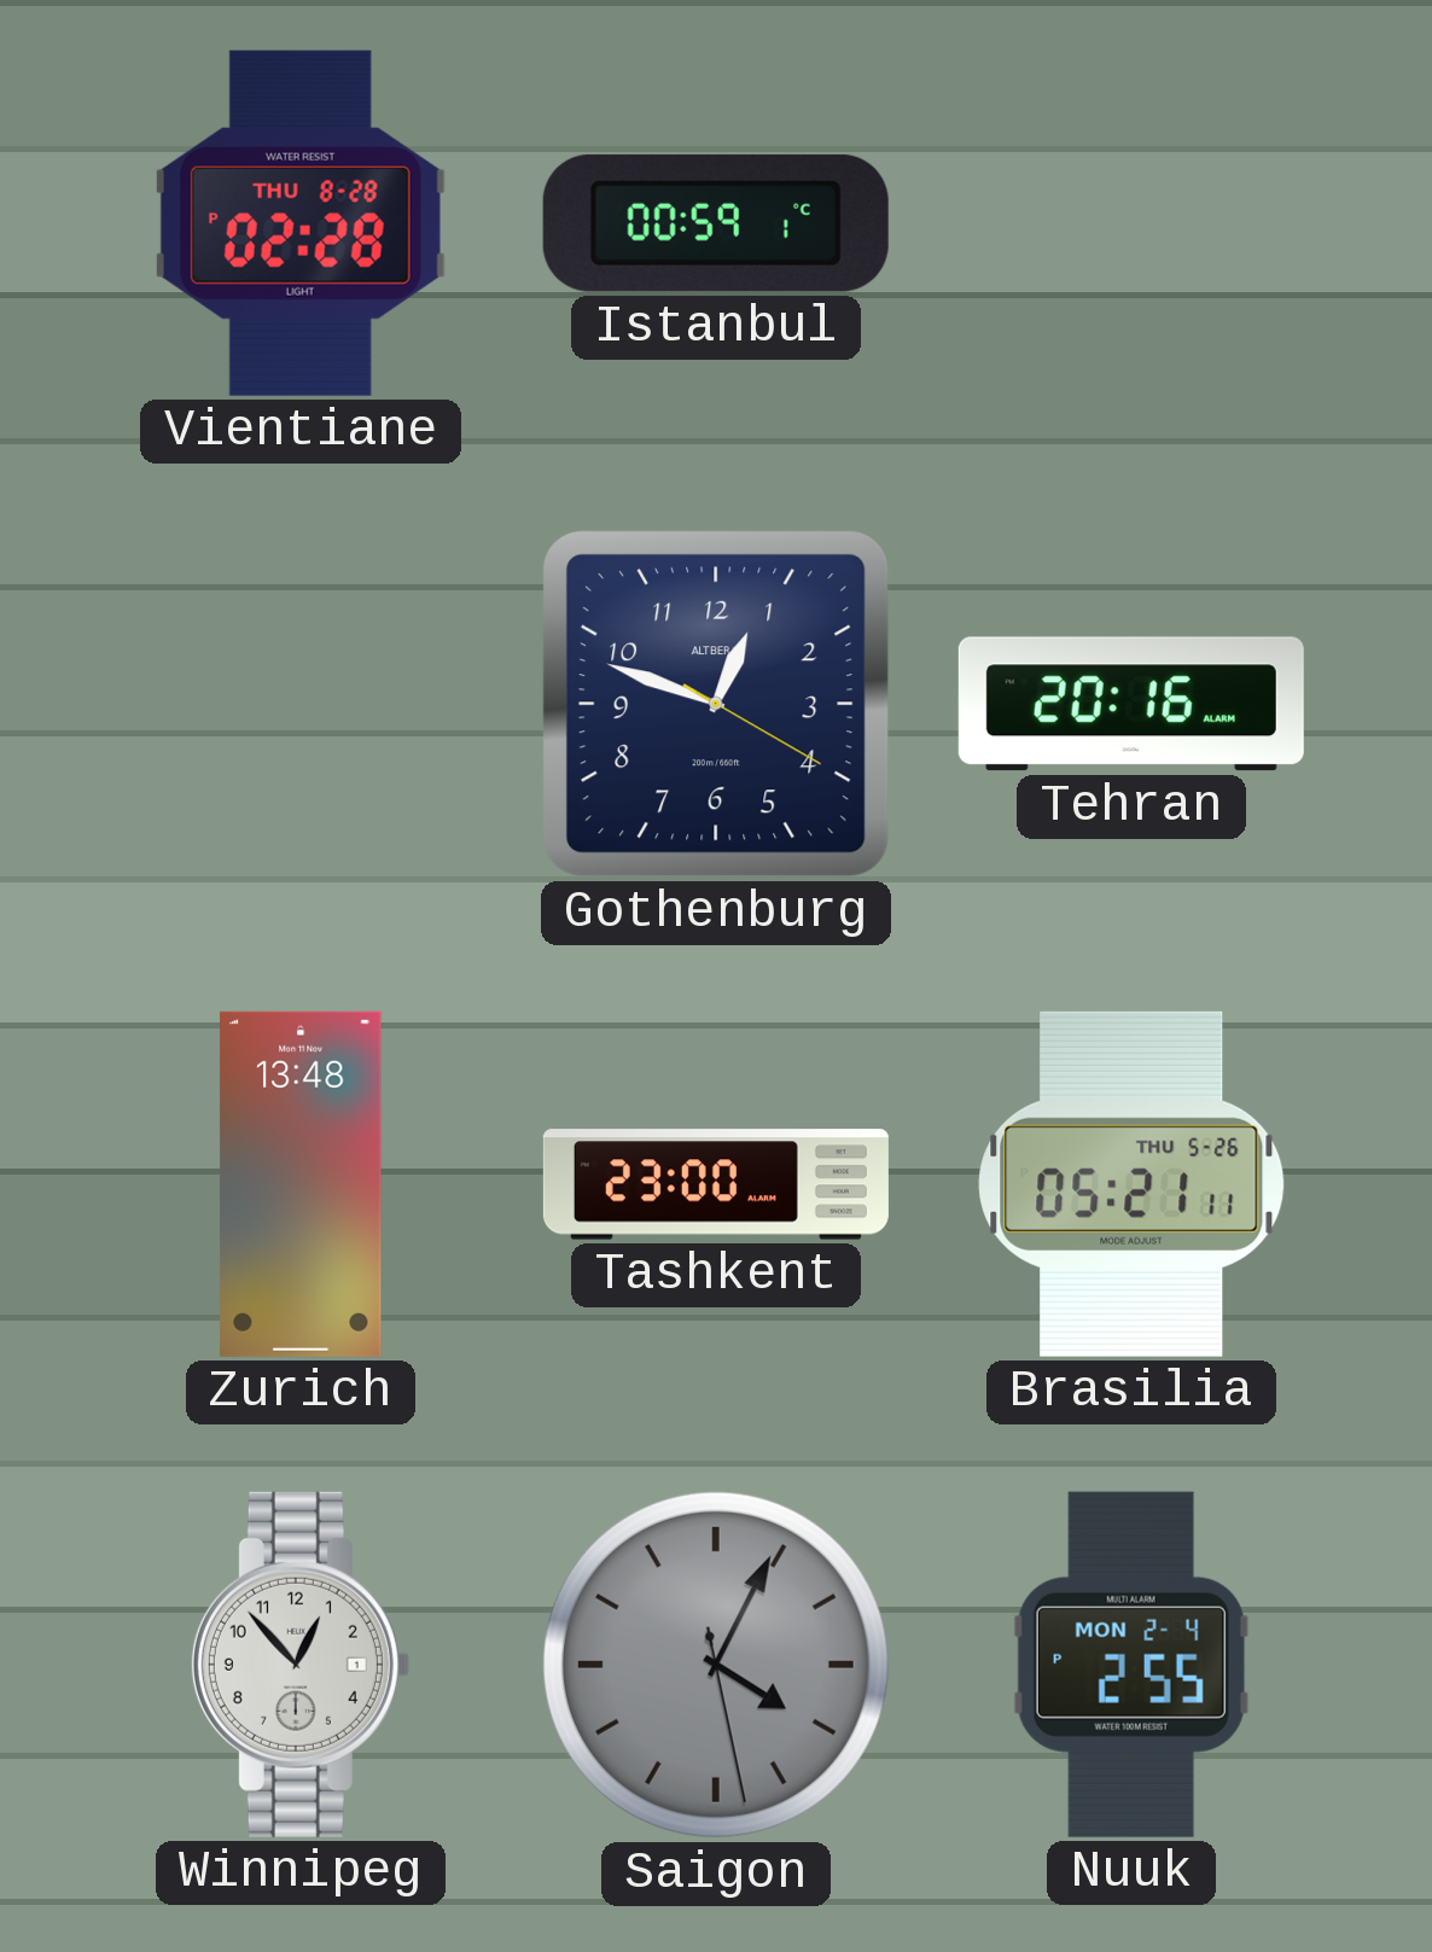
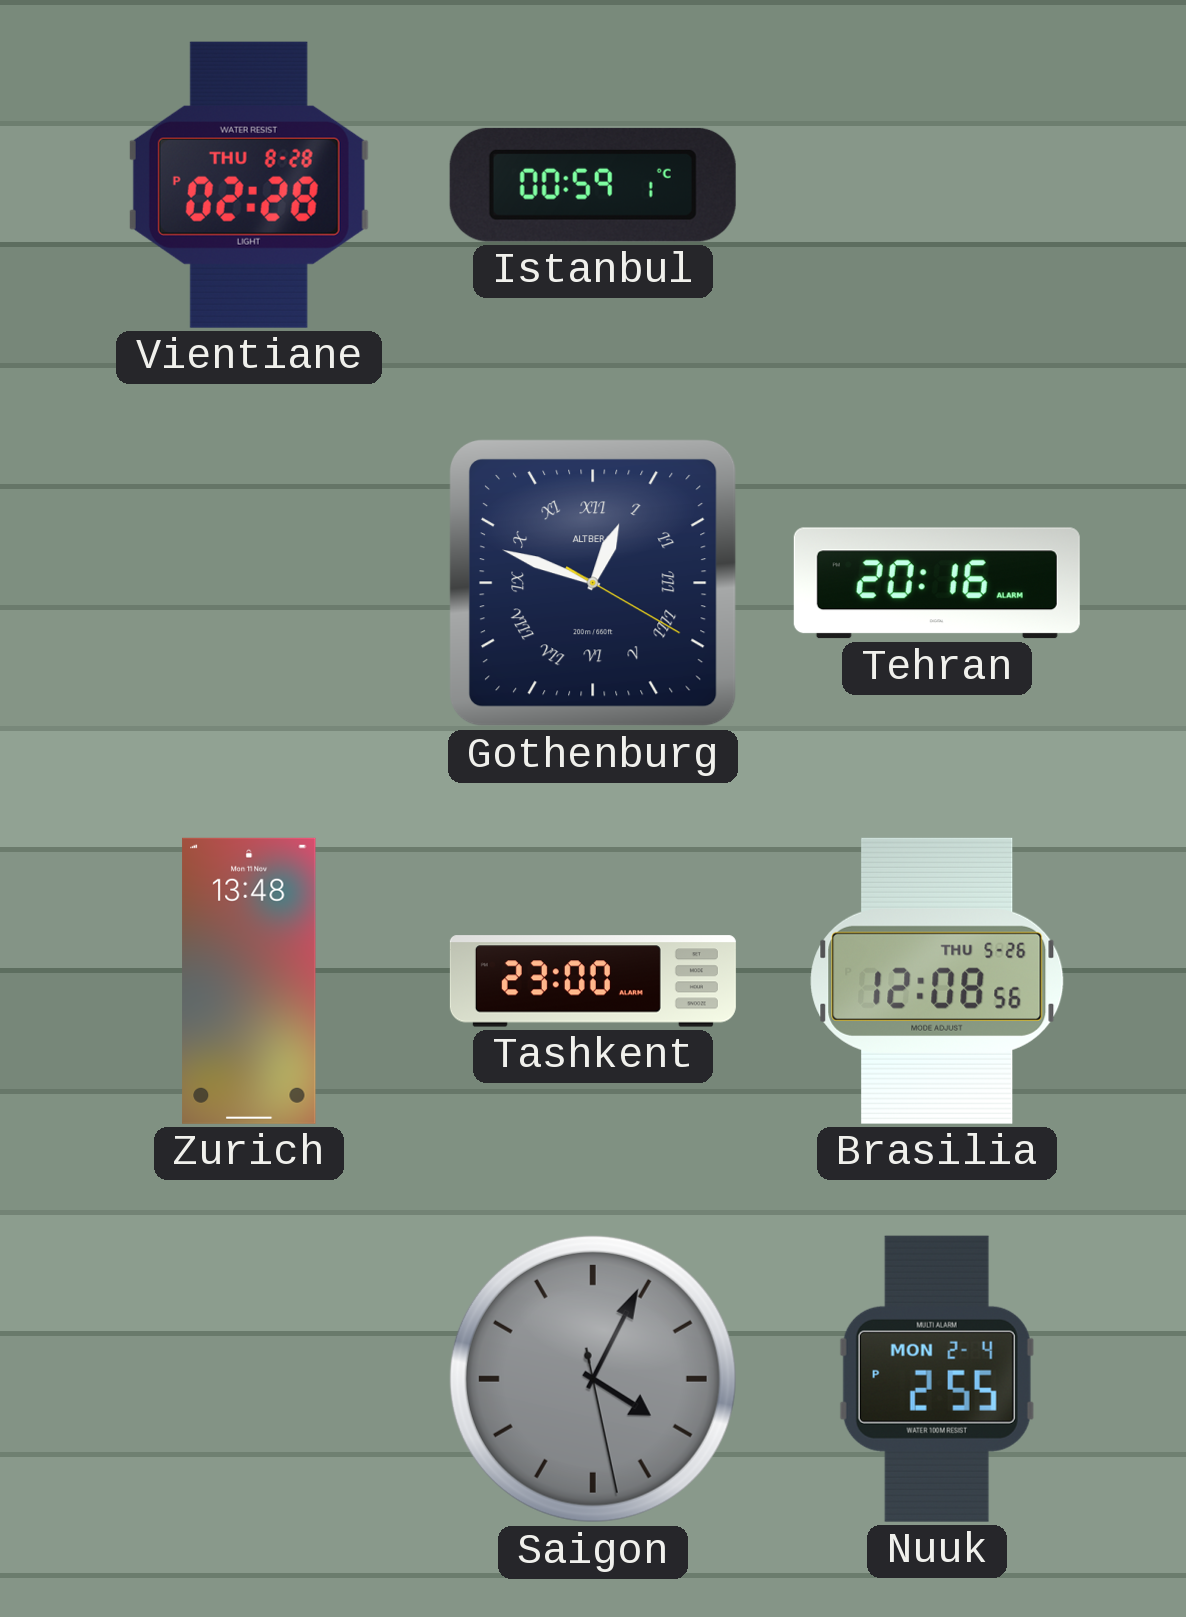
Gothenburg numerals: Arabic -> Roman (593, 583)
Brasilia: 05:21 -> 12:08 (937, 981)
Winnipeg: 12:53 -> none (299, 1665)
